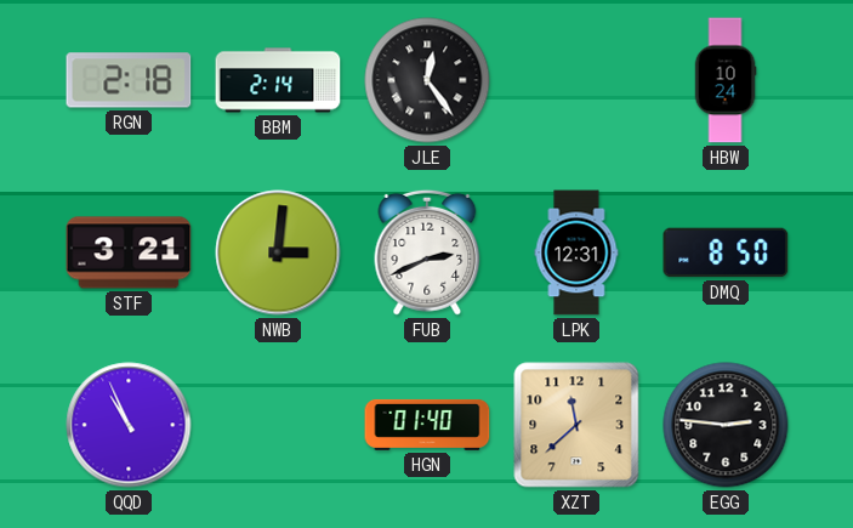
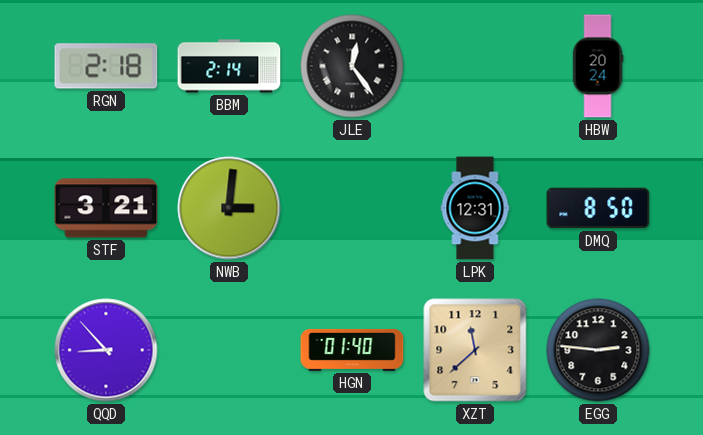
HBW: 10:24 -> 20:24 (598, 66)
FUB: 2:41 -> none (427, 252)
QQD: 10:56 -> 8:53 (106, 350)
